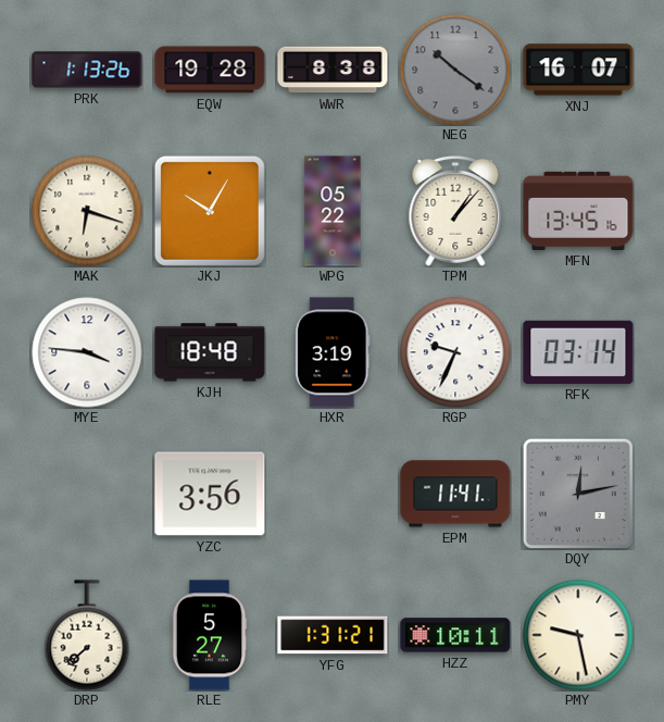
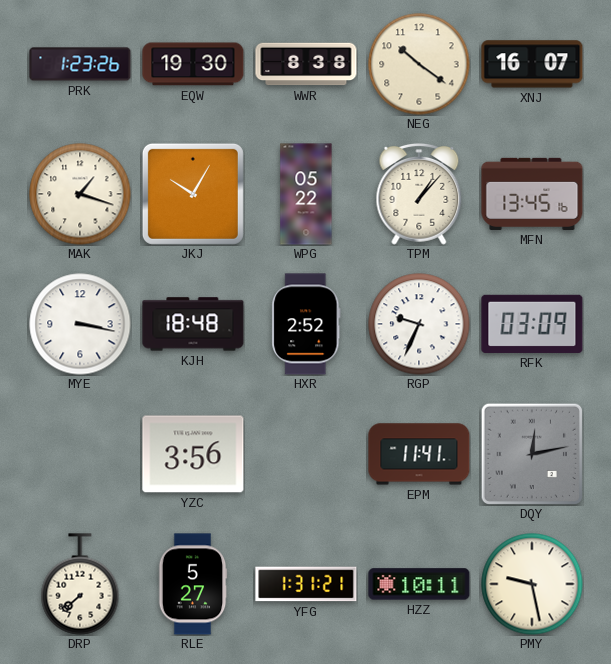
PRK: 1:13 -> 1:23 (80, 64)
EQW: 19:28 -> 19:30 (193, 64)
NEG dial: grey -> cream (419, 64)
MAK: 6:18 -> 1:18 (80, 194)
MYE: 3:46 -> 3:17 (80, 324)
HXR: 3:19 -> 2:52 (306, 324)
RFK: 03:14 -> 03:09 (532, 324)
